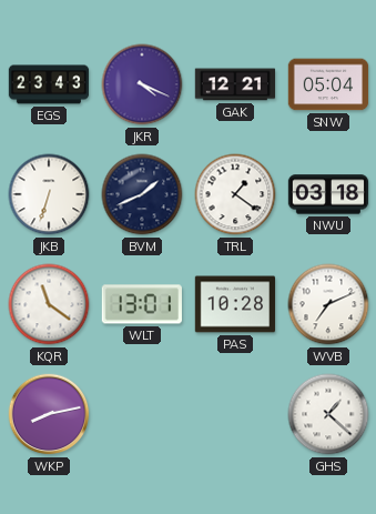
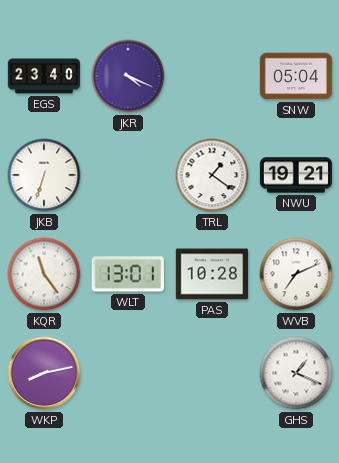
EGS: 23:43 -> 23:40 (44, 76)
GAK: 12:21 -> none (235, 84)
BVM: 1:41 -> none (142, 194)
NWU: 03:18 -> 19:21 (296, 175)
KQR: 11:21 -> 11:24 (44, 274)
GHS: 1:22 -> 1:19 (296, 373)
